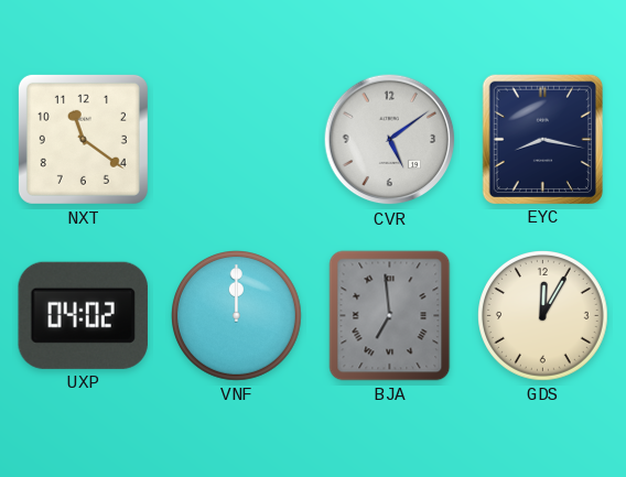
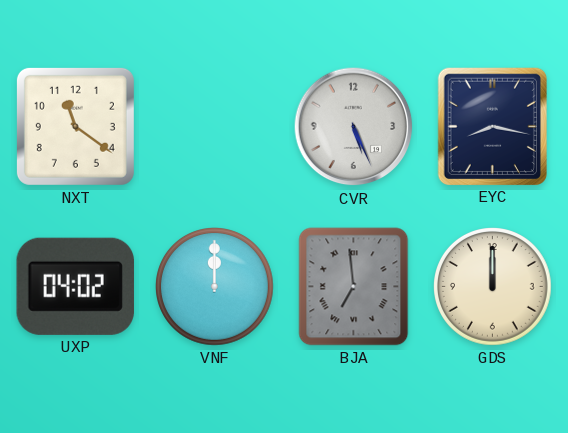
CVR: 5:09 -> 5:26 (354, 127)
GDS: 12:05 -> 12:00 (493, 287)
